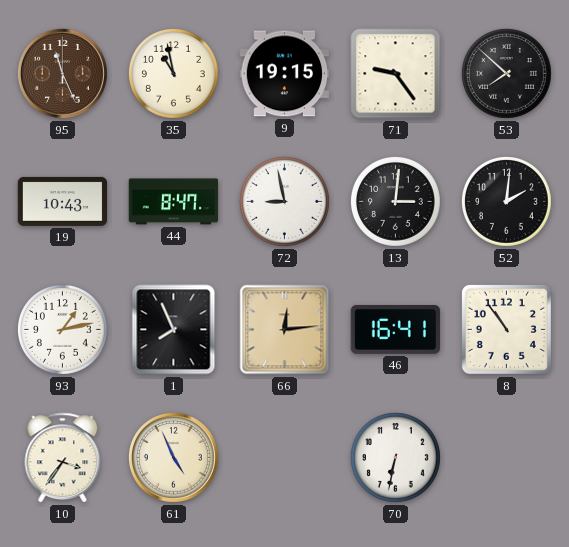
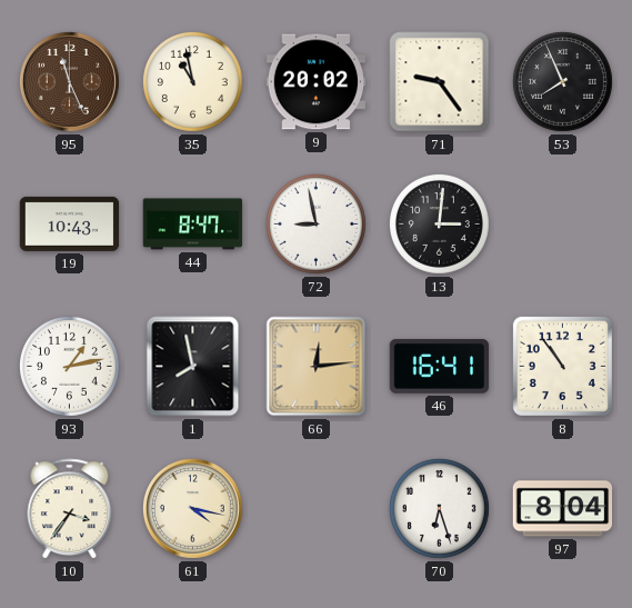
9: 19:15 -> 20:02 (317, 82)
53: 7:52 -> 7:56 (562, 81)
52: 2:01 -> none (506, 201)
1: 7:56 -> 7:58 (193, 367)
61: 4:56 -> 4:17 (192, 508)
70: 6:32 -> 6:27 (439, 508)
97: none -> 8:04 (563, 509)
